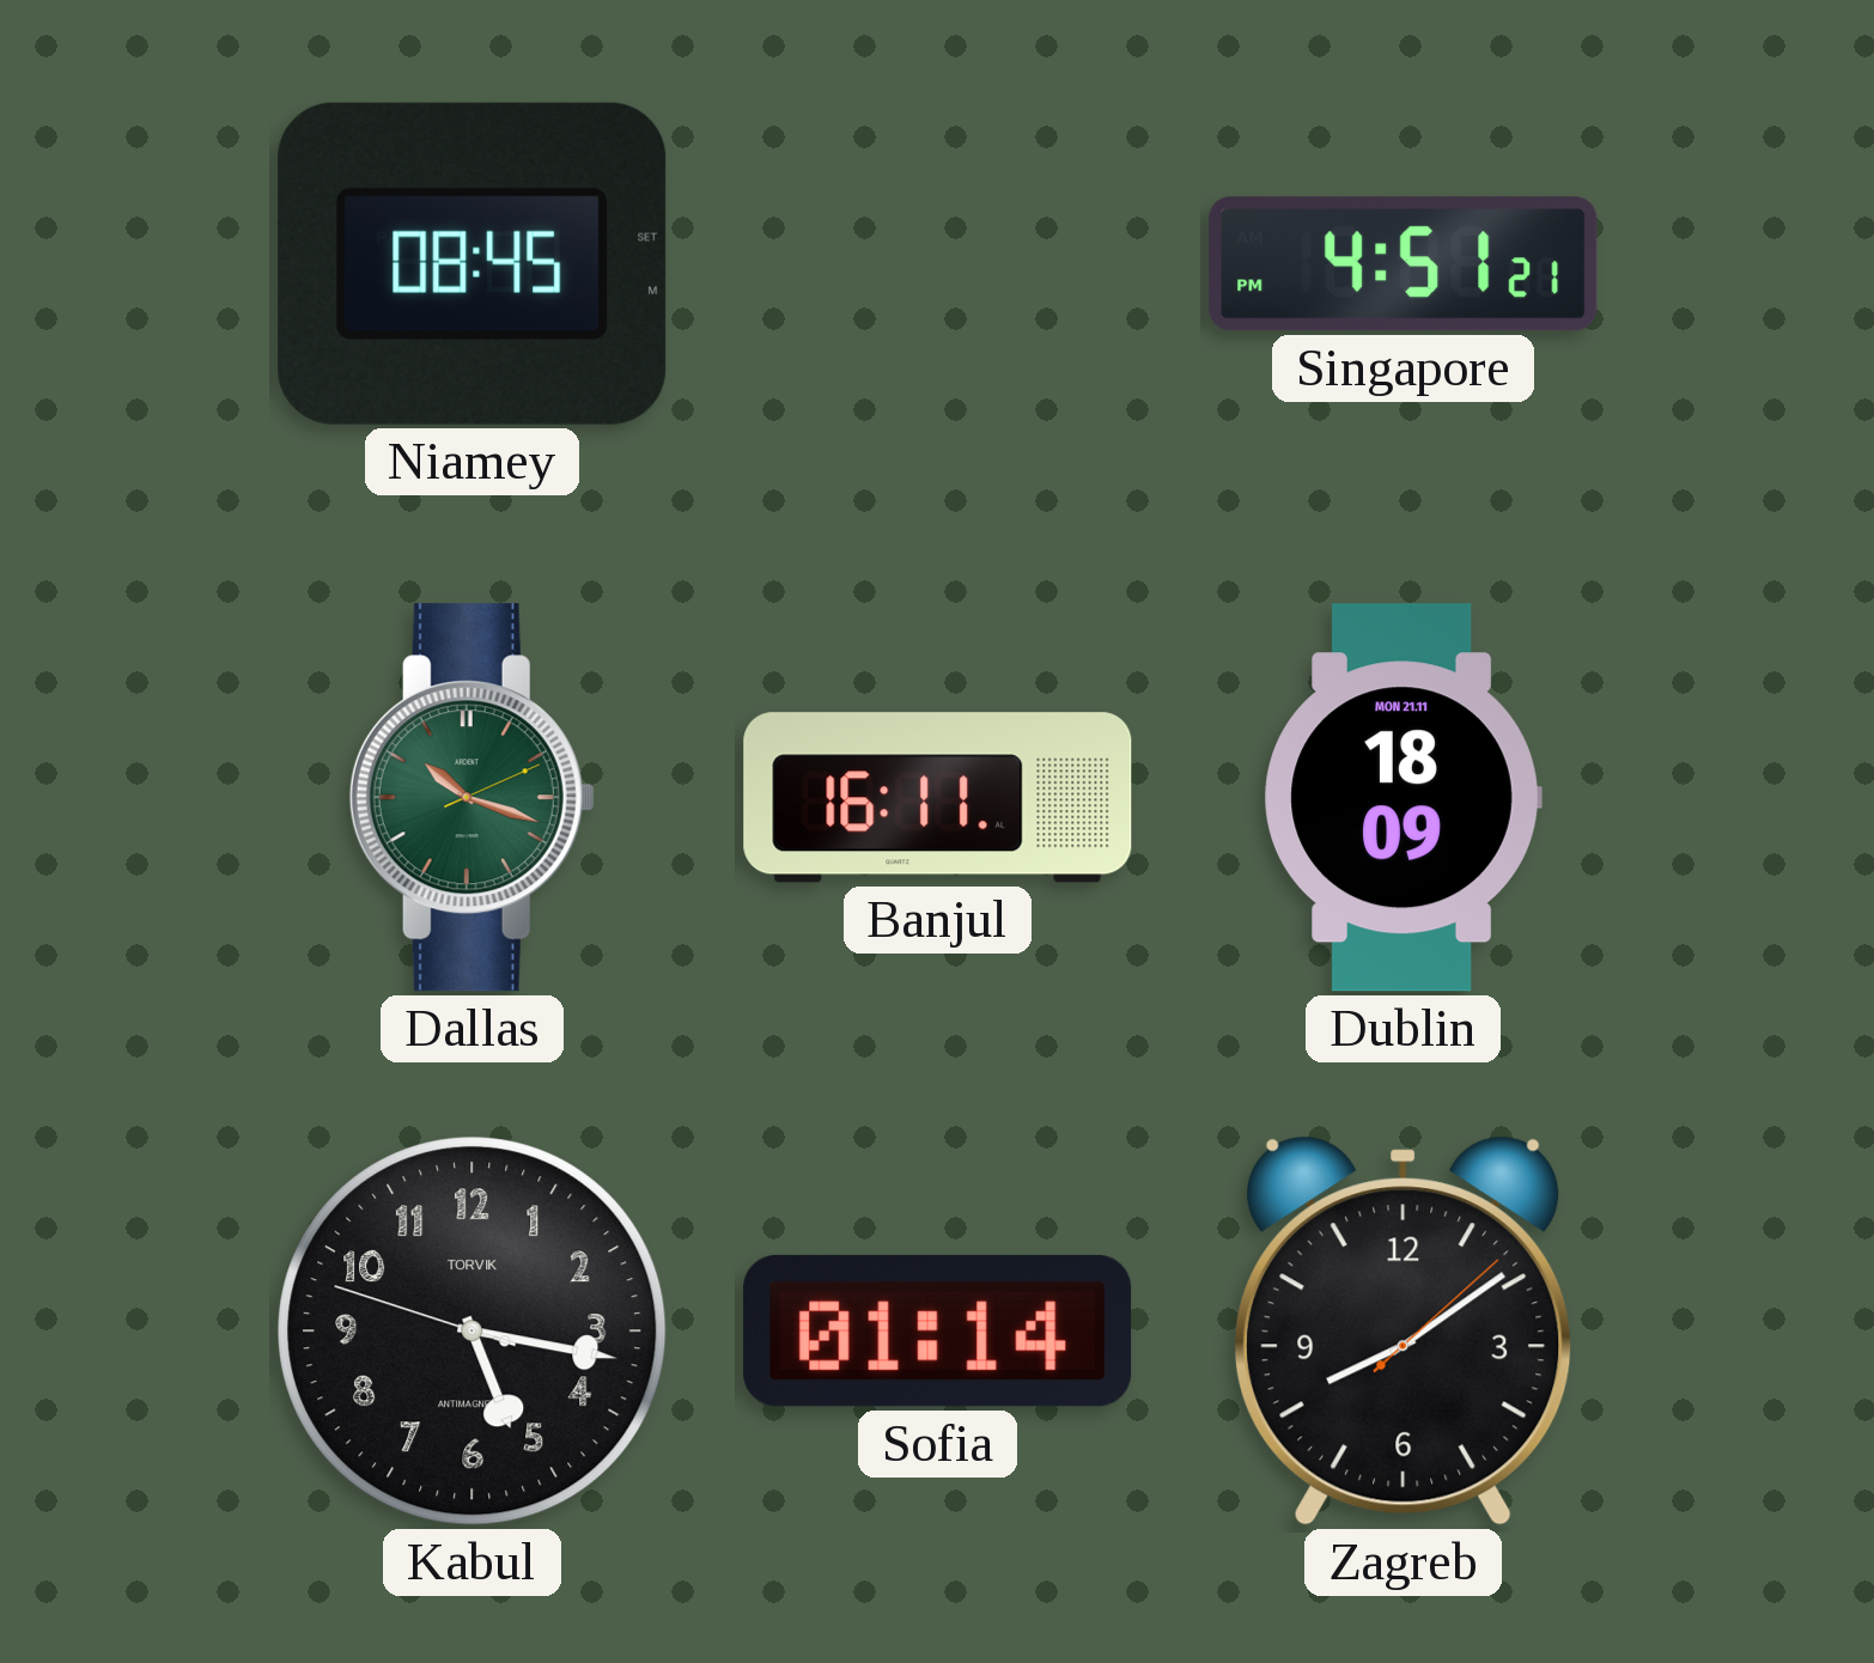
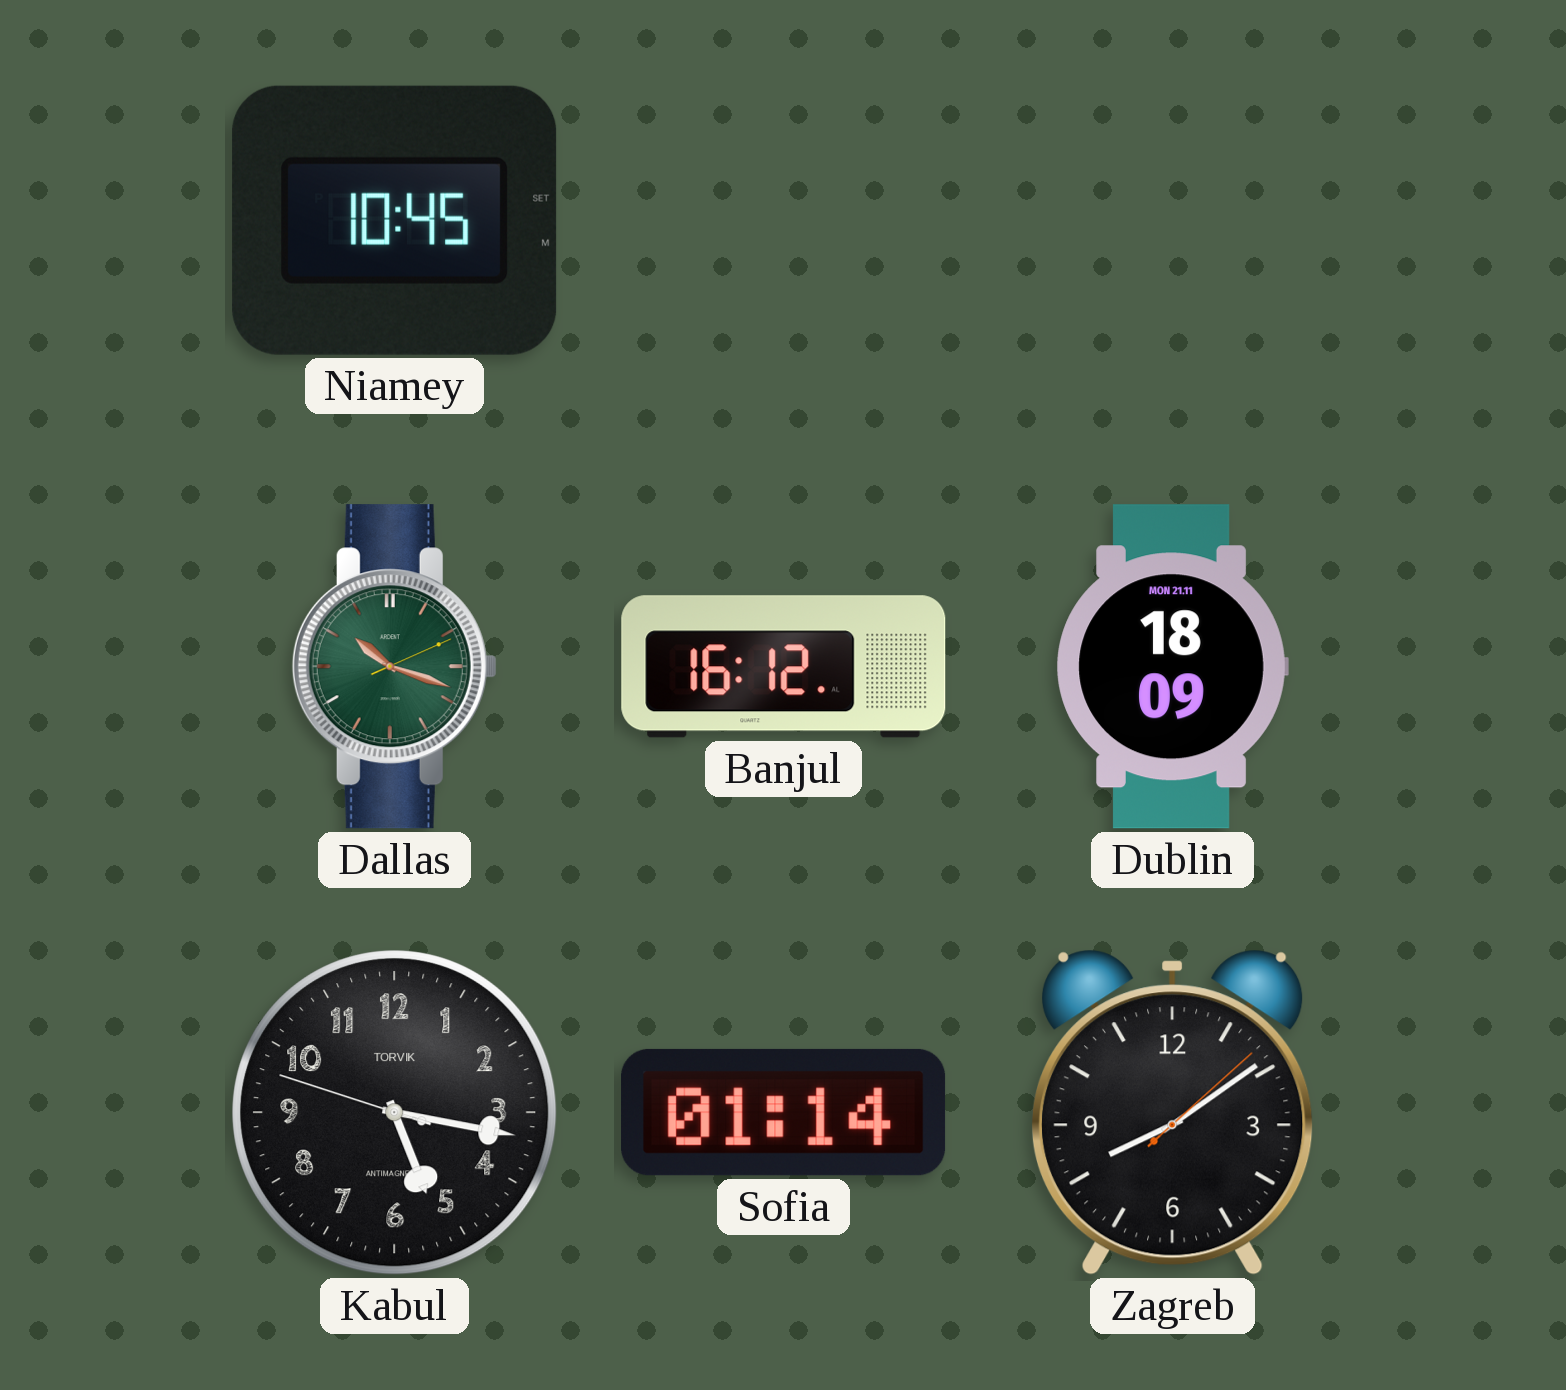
Niamey: 08:45 -> 10:45 (395, 220)
Singapore: 4:51 -> none (1404, 264)
Banjul: 16:11 -> 16:12 (784, 667)
